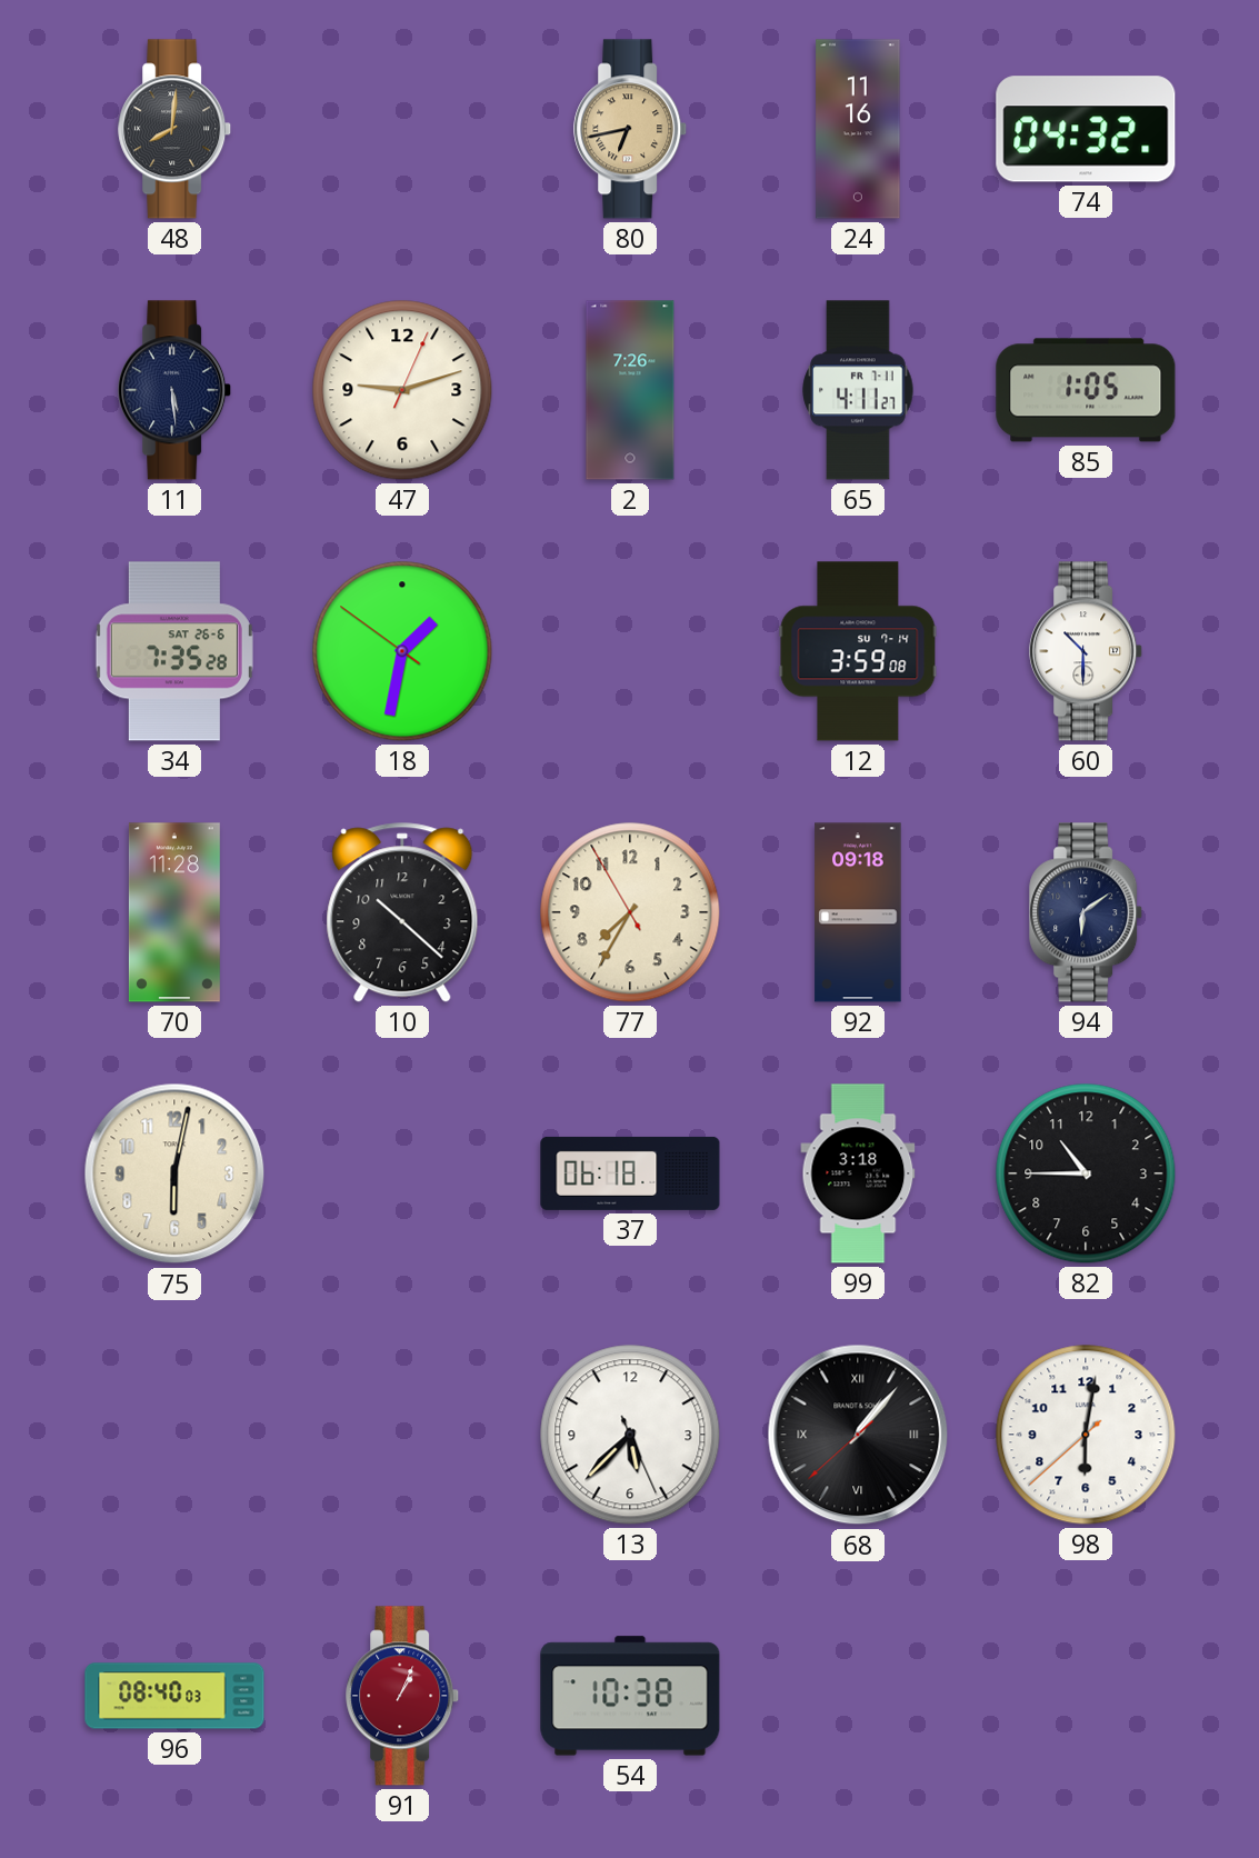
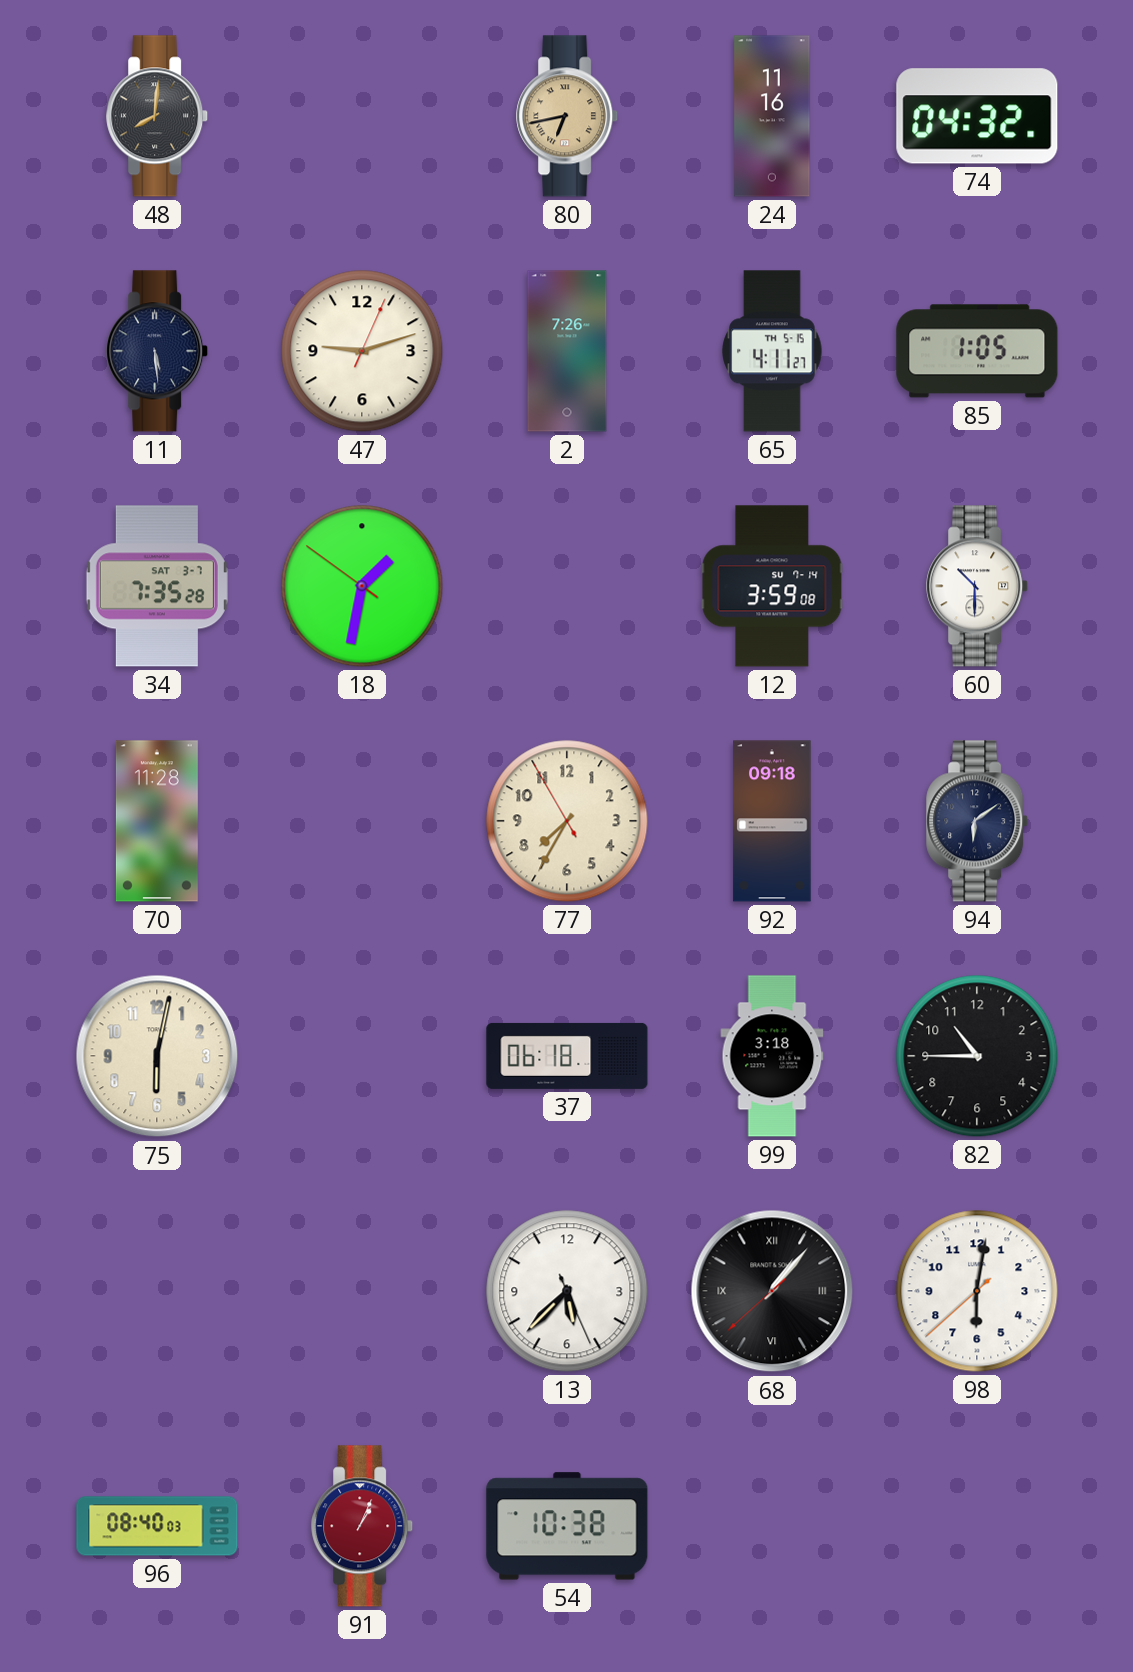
65 date: FR 7-11 -> TH 5-15 (772, 351)
34 date: SAT 26-6 -> SAT 3-7 (157, 586)
10: 10:22 -> none (402, 912)
